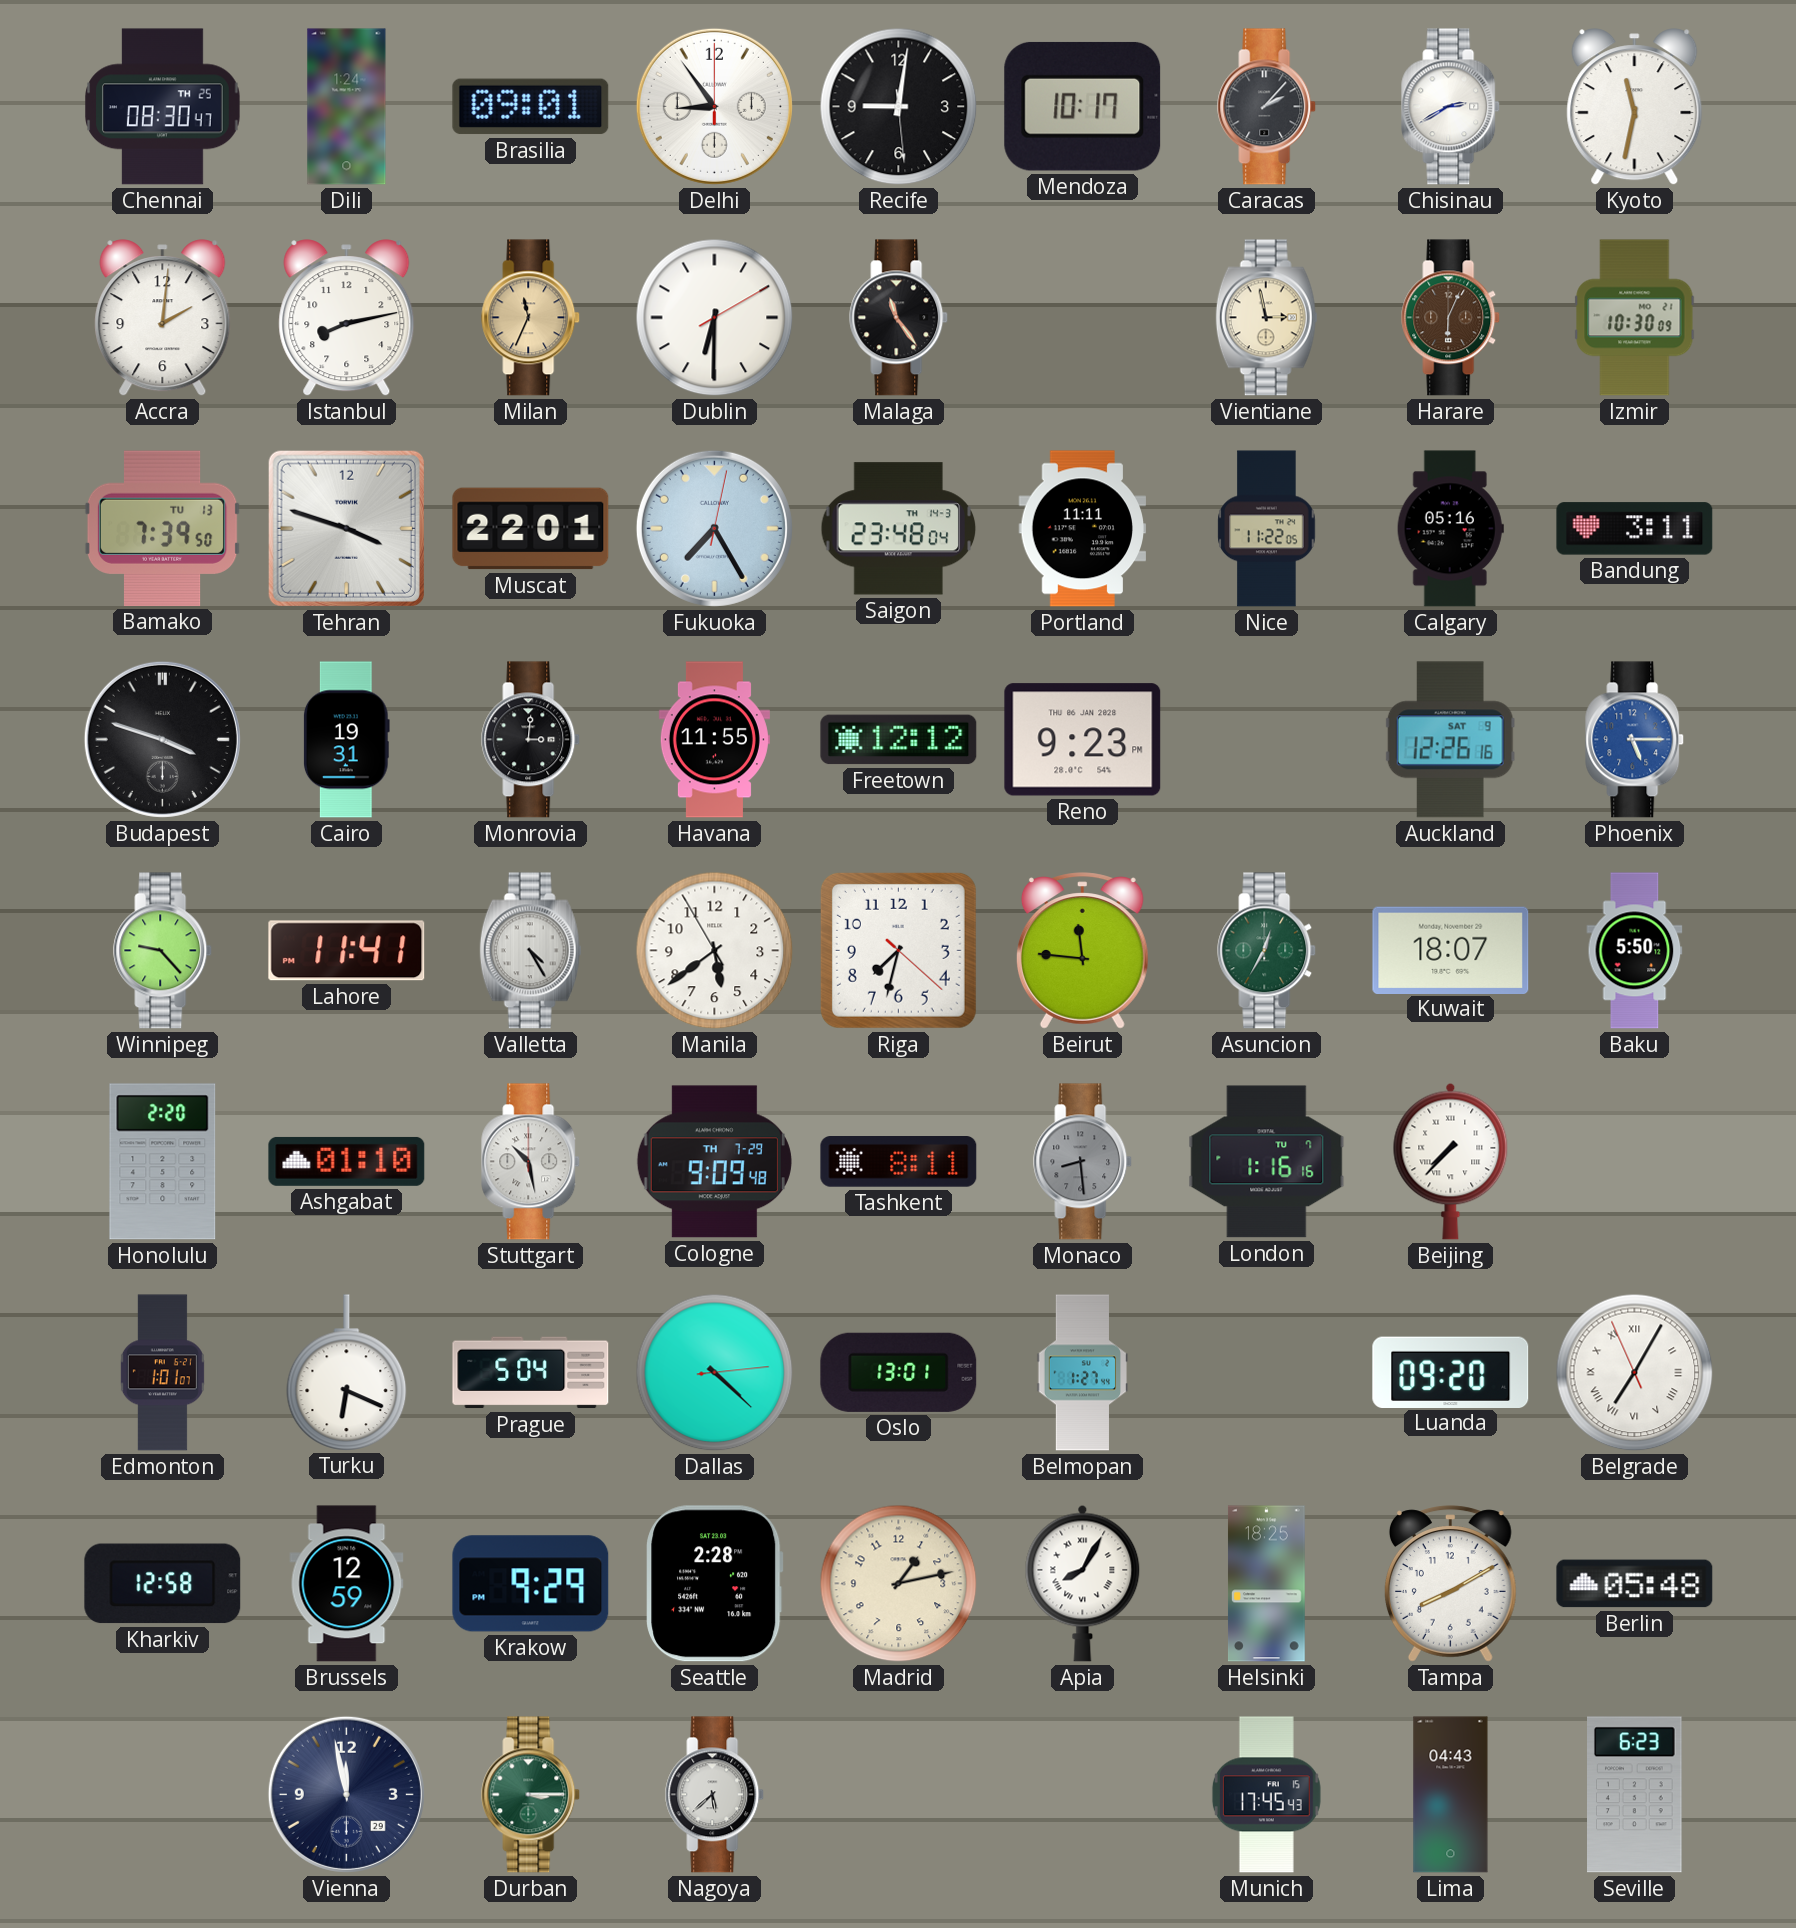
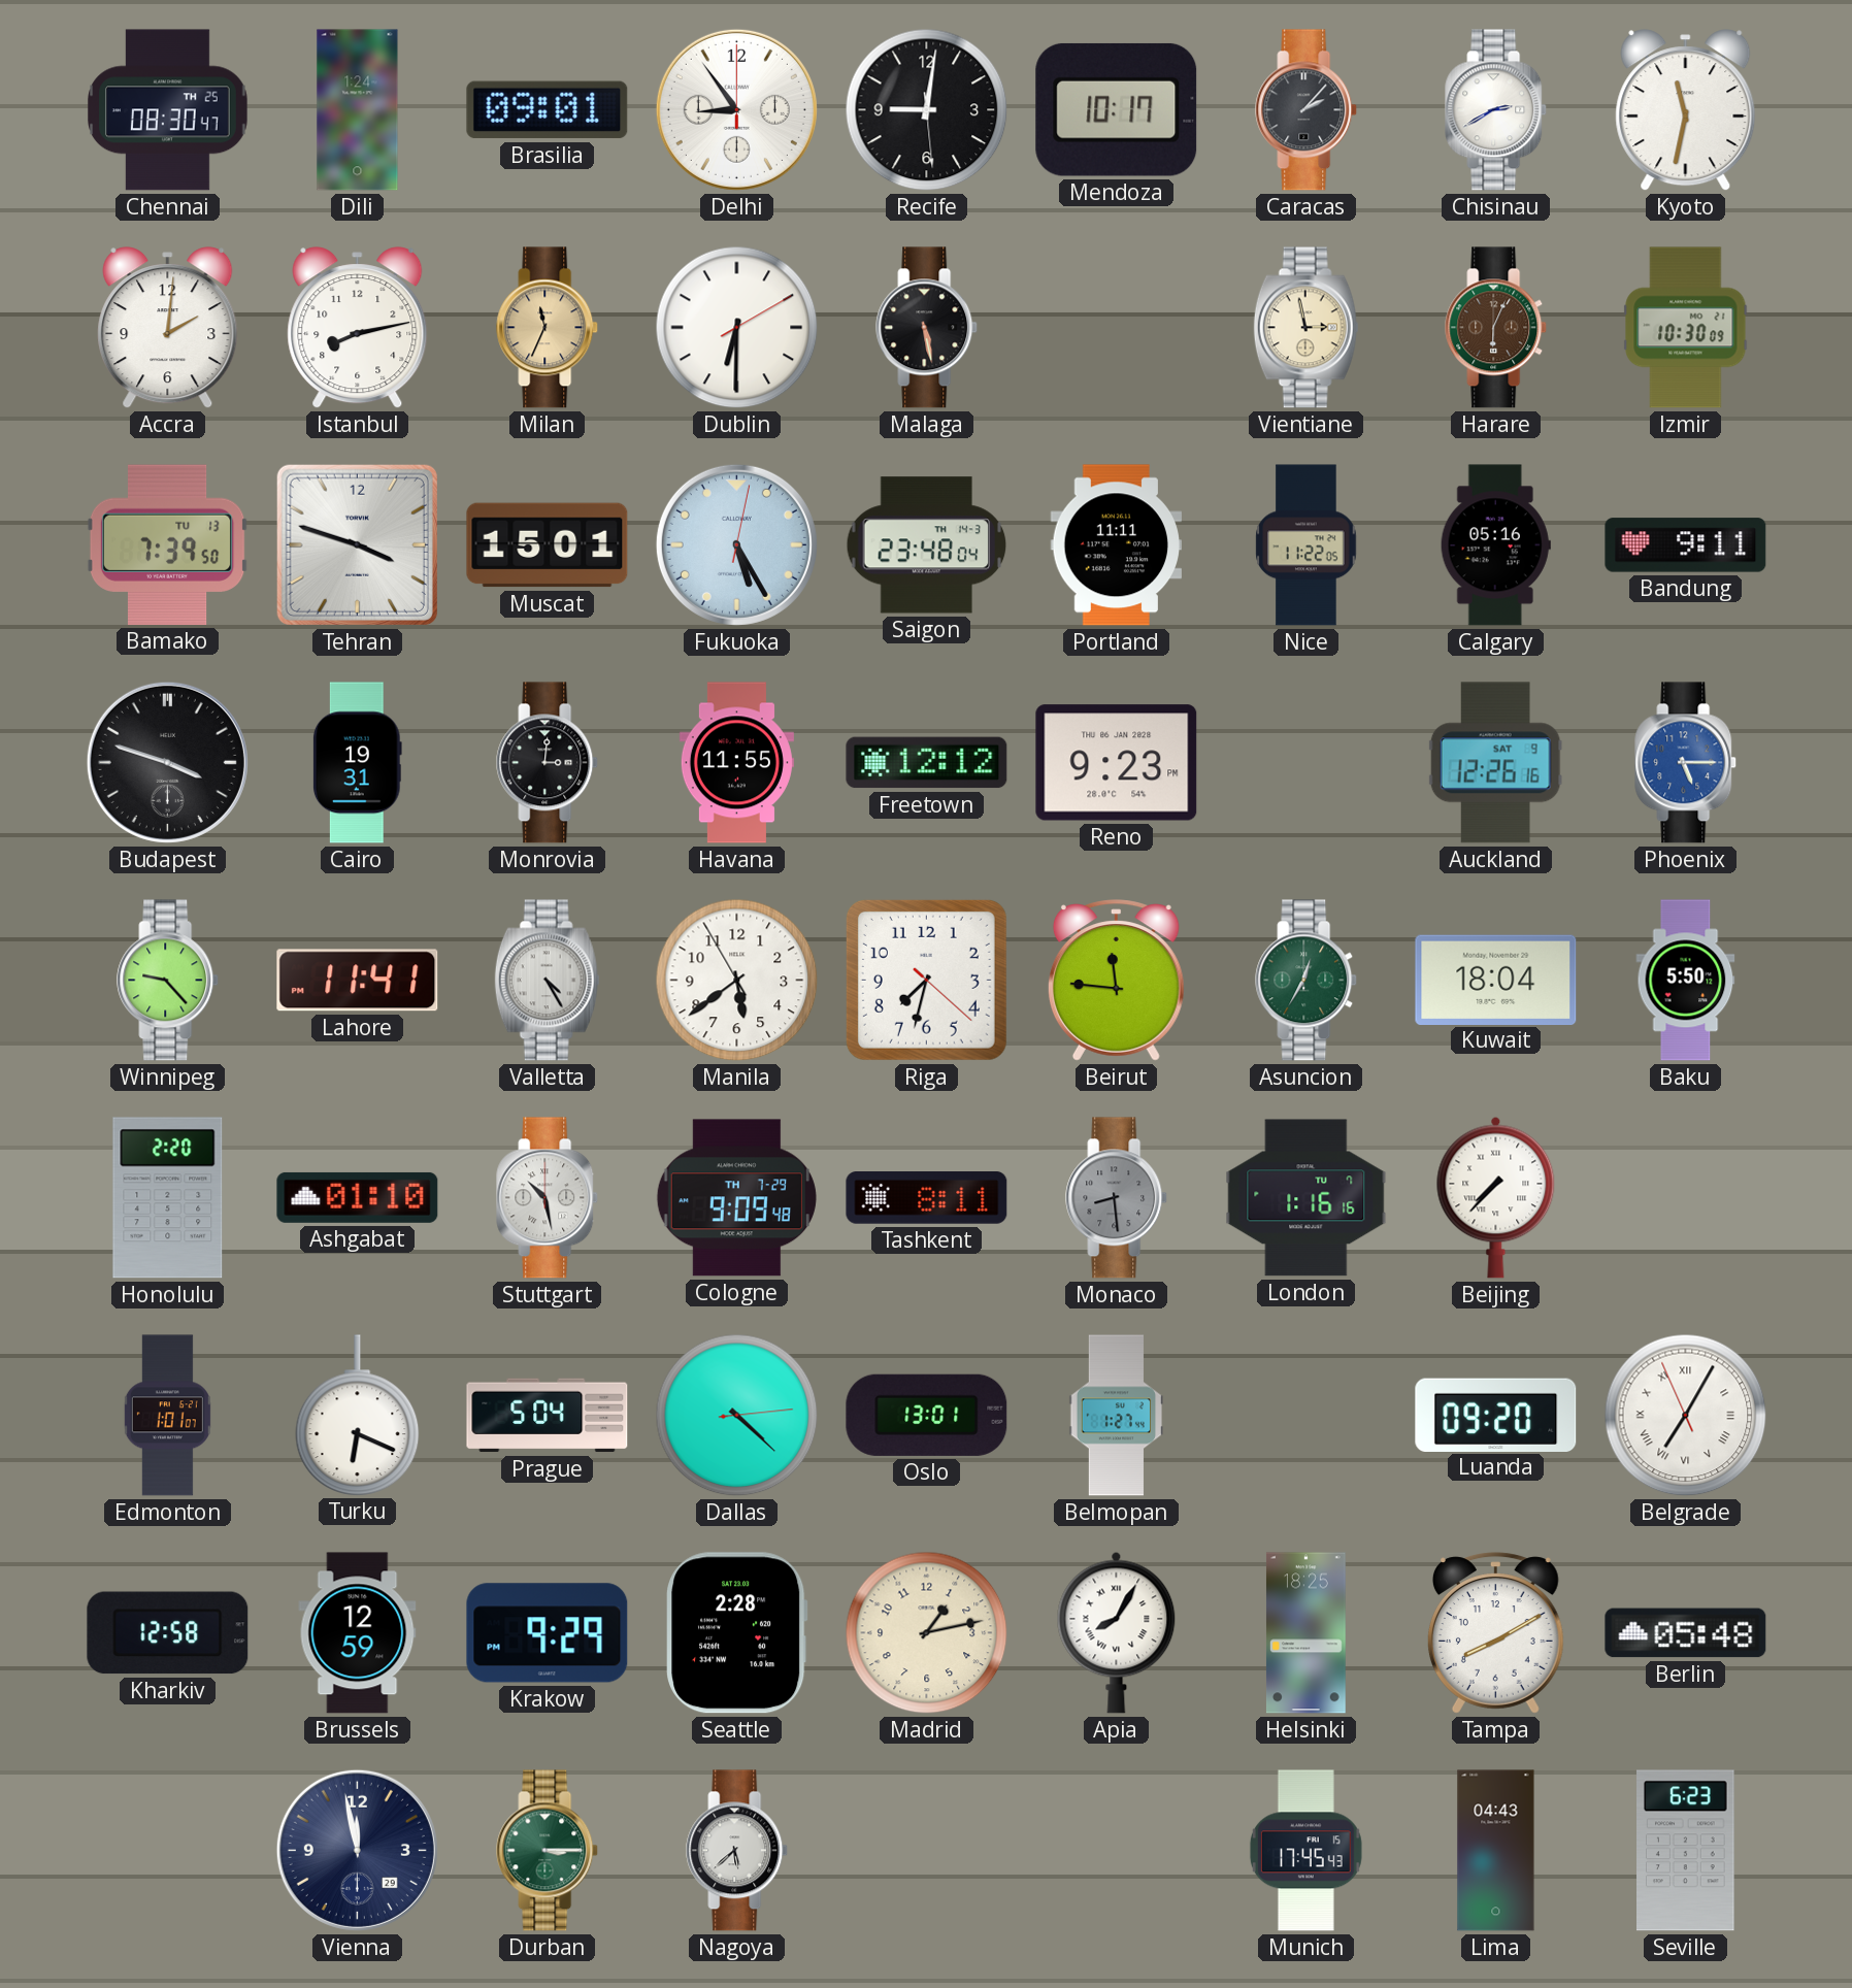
Malaga: 11:24 -> 5:28 (927, 328)
Muscat: 22:01 -> 15:01 (548, 545)
Fukuoka: 7:25 -> 5:25 (736, 544)
Bandung: 3:11 -> 9:11 (1686, 545)
Kuwait: 18:07 -> 18:04 (1496, 980)
